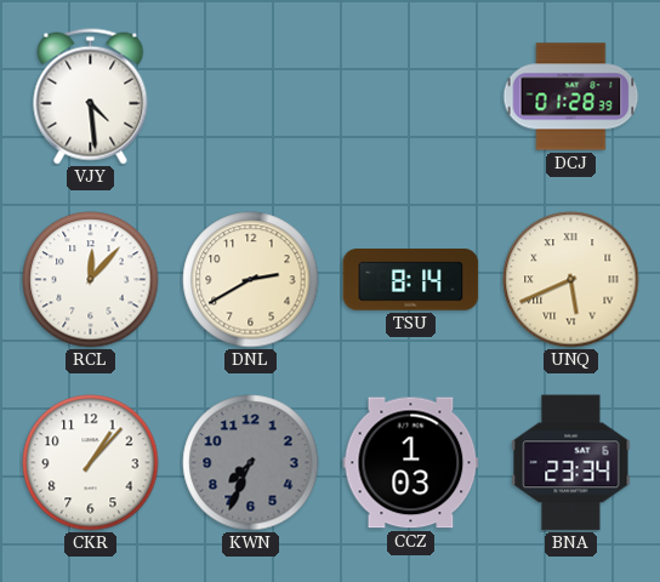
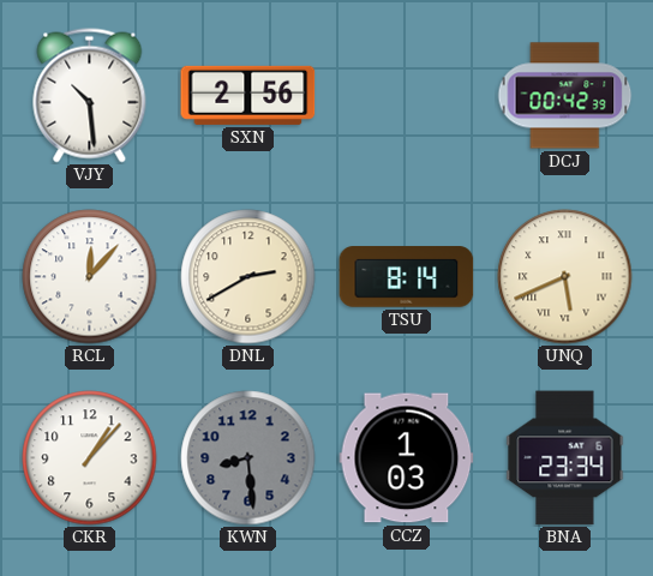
VJY: 4:29 -> 10:29 (90, 96)
SXN: none -> 2:56 (248, 95)
DCJ: 01:28 -> 00:42 (564, 96)
KWN: 7:34 -> 8:29 (248, 458)
